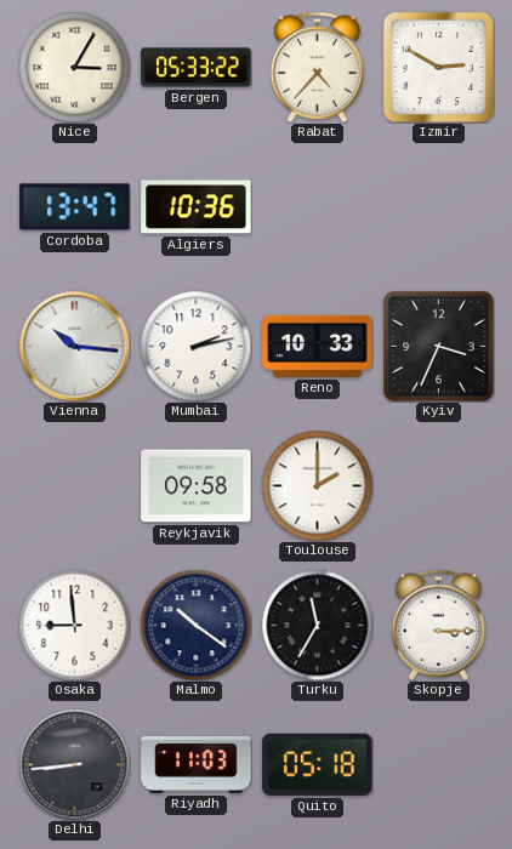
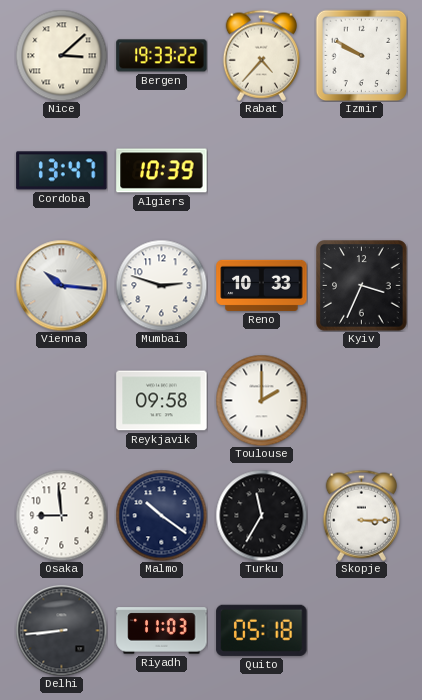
Nice: 3:05 -> 3:08 (61, 55)
Bergen: 05:33 -> 19:33 (162, 56)
Izmir: 2:50 -> 9:50 (361, 55)
Algiers: 10:36 -> 10:39 (162, 171)
Mumbai: 2:13 -> 2:48 (161, 285)
